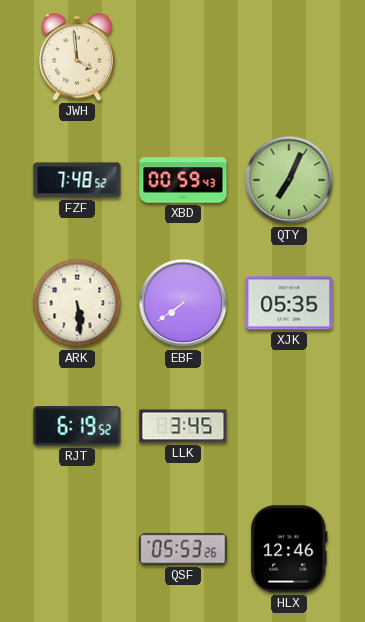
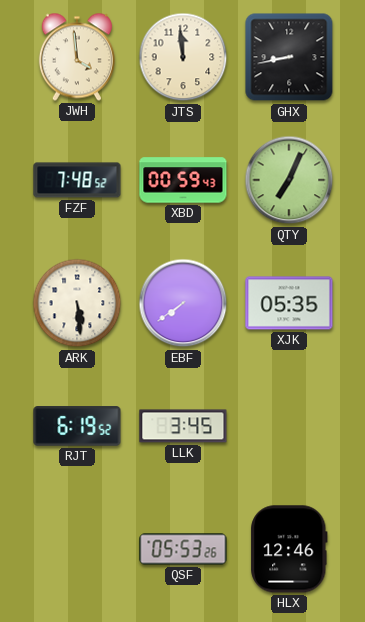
JTS: none -> 11:59 (183, 57)
GHX: none -> 8:43 (289, 57)
